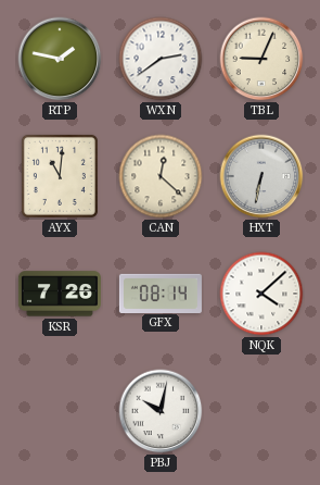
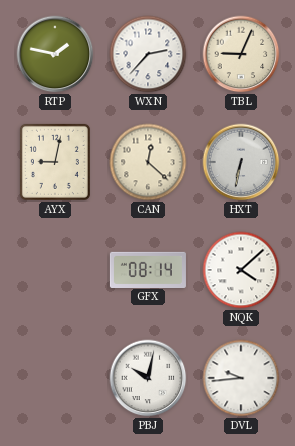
WXN: 2:39 -> 2:37 (148, 54)
AYX: 11:01 -> 9:02 (55, 162)
KSR: 7:26 -> none (60, 294)
DVL: none -> 9:44 (241, 378)
